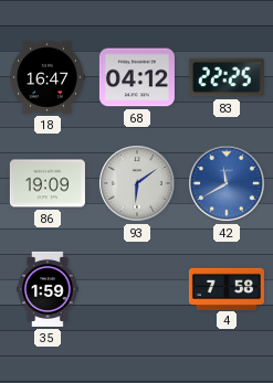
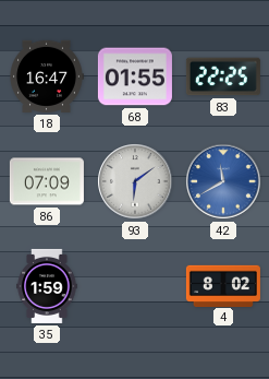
68: 04:12 -> 01:55 (135, 76)
86: 19:09 -> 07:09 (47, 181)
4: 7:58 -> 8:02 (223, 285)
